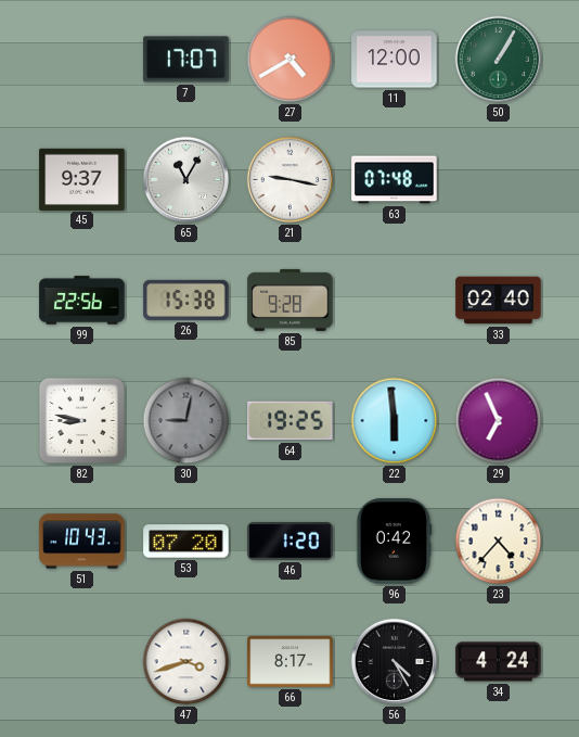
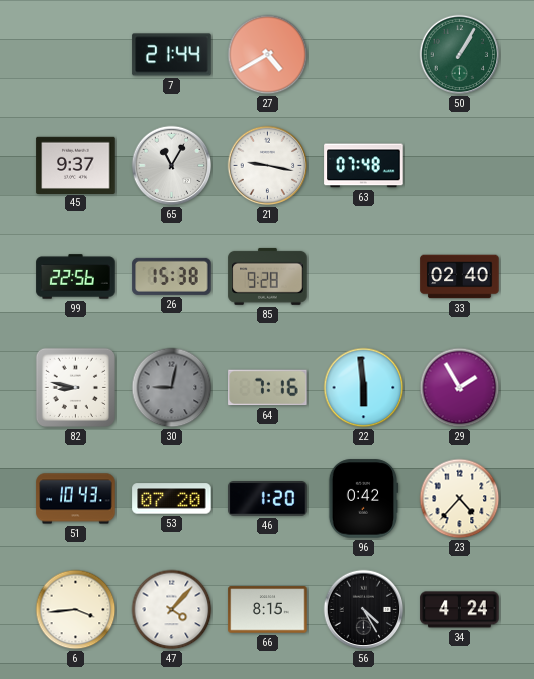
7: 17:07 -> 21:44 (172, 55)
11: 12:00 -> none (395, 60)
64: 19:25 -> 7:16 (268, 388)
29: 6:56 -> 1:55 (460, 388)
6: none -> 3:44 (76, 610)
47: 3:42 -> 4:07 (172, 610)
66: 8:17 -> 8:15 (268, 610)
